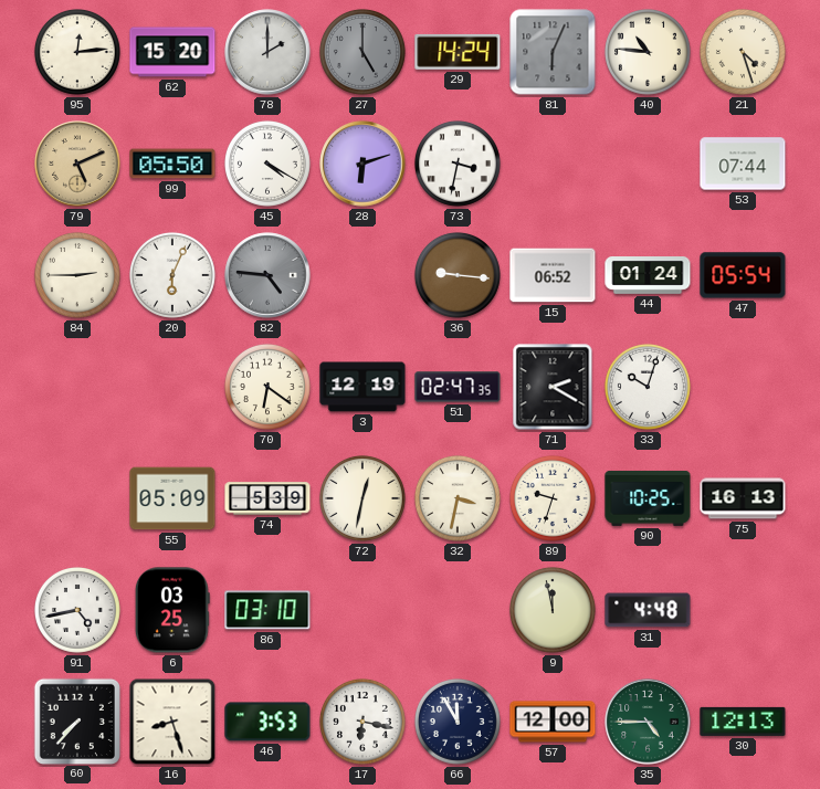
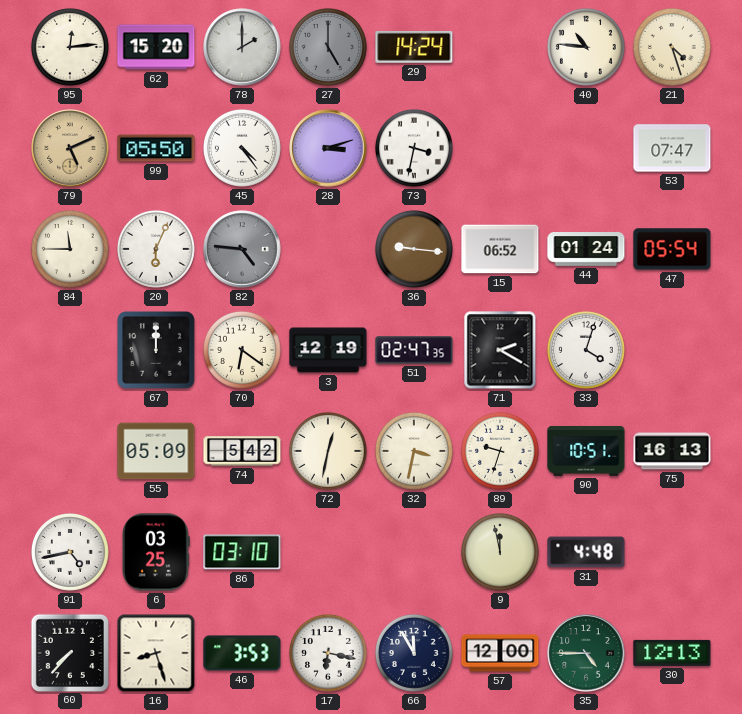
81: 6:04 -> none (553, 52)
45: 4:20 -> 4:24 (242, 148)
28: 6:12 -> 3:12 (328, 148)
53: 07:44 -> 07:47 (672, 148)
84: 2:45 -> 11:45 (70, 249)
67: none -> 12:00 (157, 351)
33: 10:03 -> 4:03 (586, 350)
74: 5:39 -> 5:42 (242, 451)
90: 10:25 -> 10:51 (586, 451)
